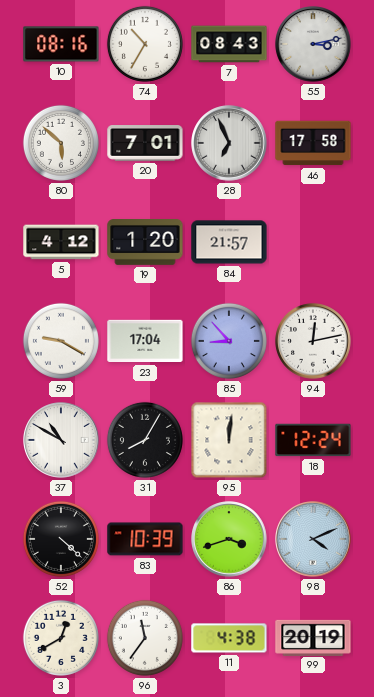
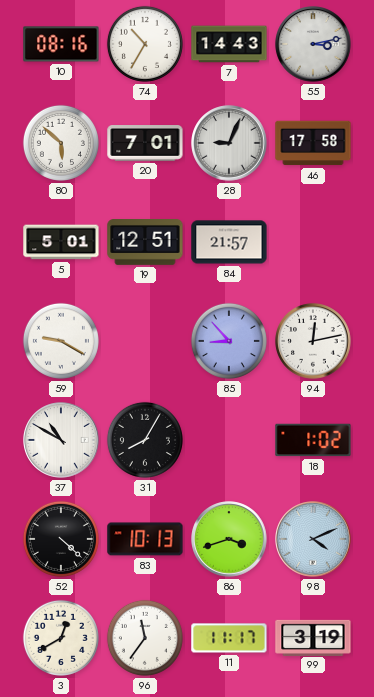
7: 08:43 -> 14:43 (229, 44)
28: 6:56 -> 9:04 (229, 143)
5: 4:12 -> 5:01 (61, 242)
19: 1:20 -> 12:51 (145, 243)
23: 17:04 -> none (145, 341)
95: 12:01 -> none (229, 440)
18: 12:24 -> 1:02 (313, 440)
83: 10:39 -> 10:13 (145, 539)
11: 4:38 -> 11:17 (229, 638)
99: 20:19 -> 3:19 (313, 637)
